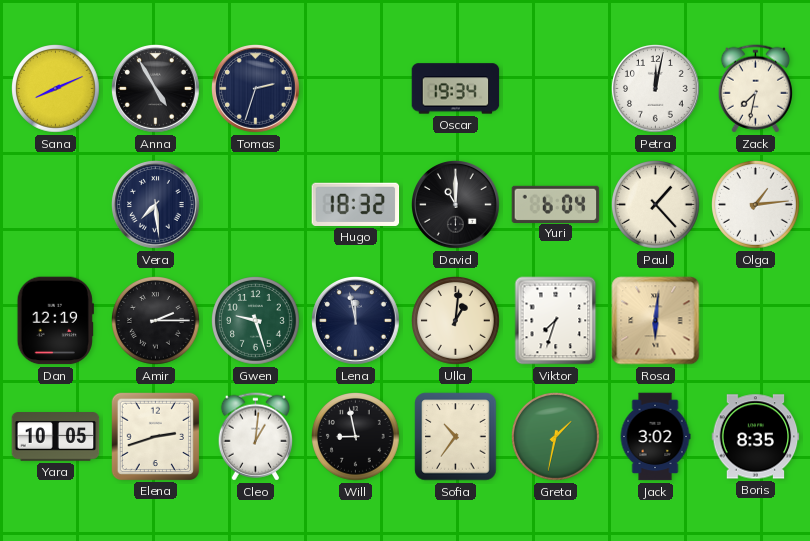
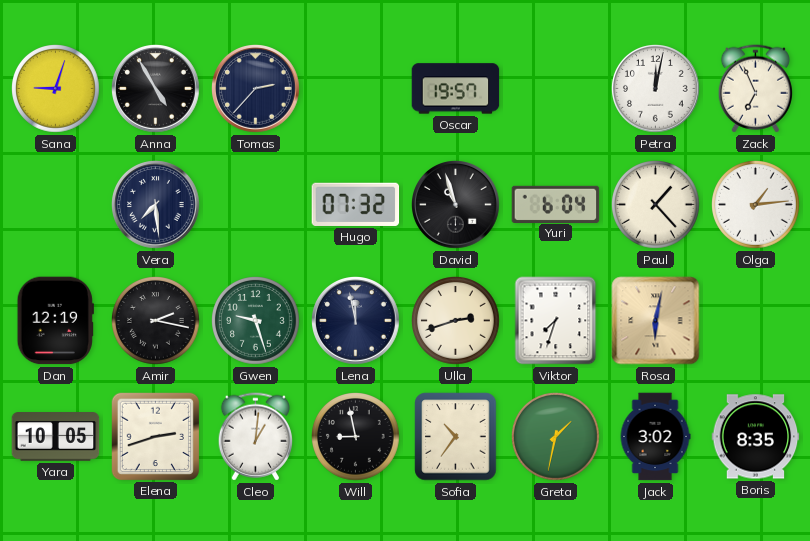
Sana: 8:11 -> 9:03 (56, 89)
Tomas: 2:33 -> 2:37 (256, 89)
Oscar: 19:34 -> 19:57 (456, 89)
Zack: 7:32 -> 6:56 (755, 89)
Hugo: 18:32 -> 07:32 (356, 204)
David: 11:00 -> 10:57 (456, 205)
Amir: 2:15 -> 2:17 (156, 321)
Ulla: 1:01 -> 2:42 (456, 321)
Rosa: 6:01 -> 6:02 (656, 321)
